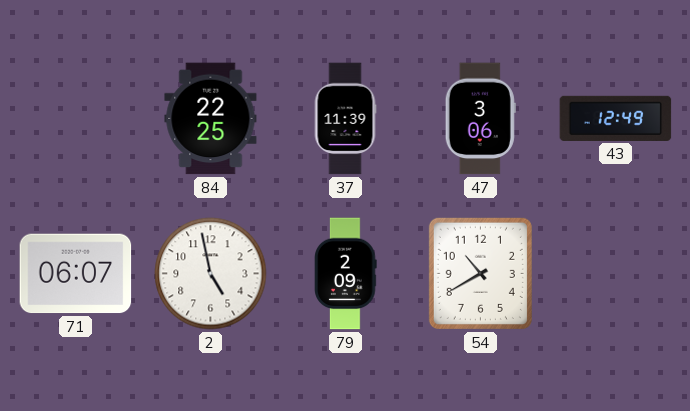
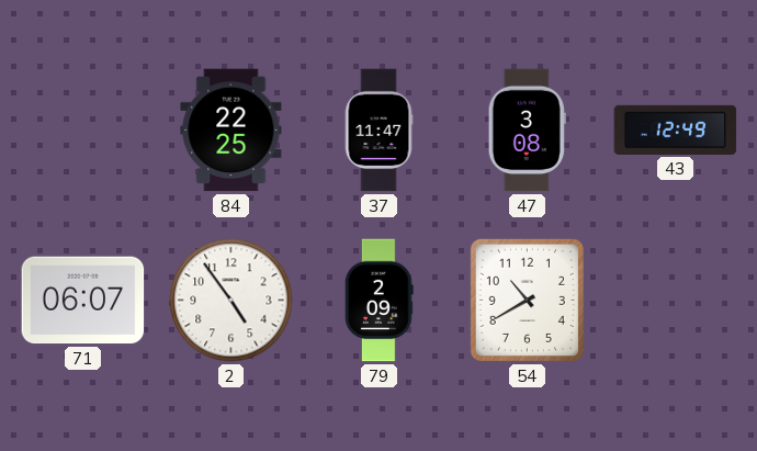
37: 11:39 -> 11:47 (378, 131)
47: 3:06 -> 3:08 (527, 131)
2: 4:58 -> 4:54 (231, 301)
